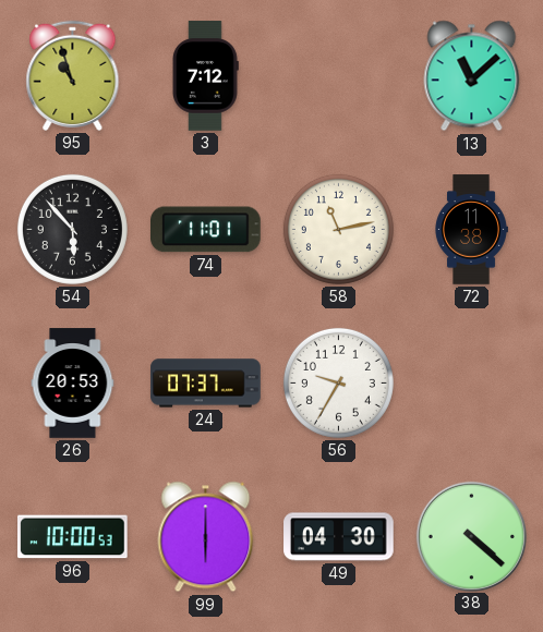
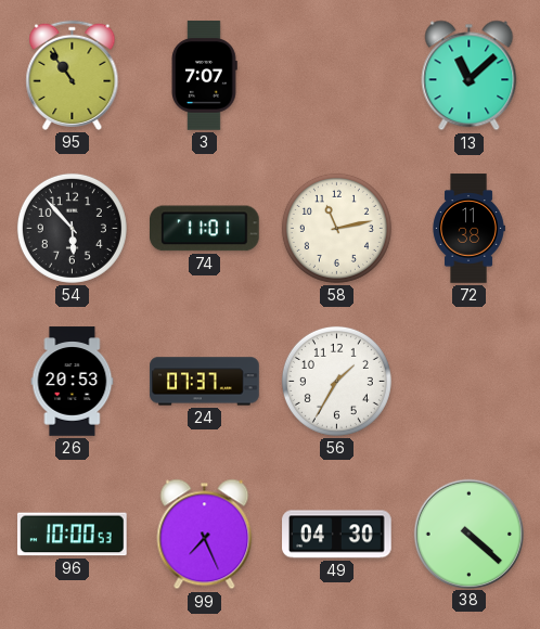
95: 10:57 -> 10:54 (73, 75)
3: 7:12 -> 7:07 (205, 76)
56: 9:35 -> 1:35 (336, 381)
99: 6:00 -> 7:26 (205, 535)
